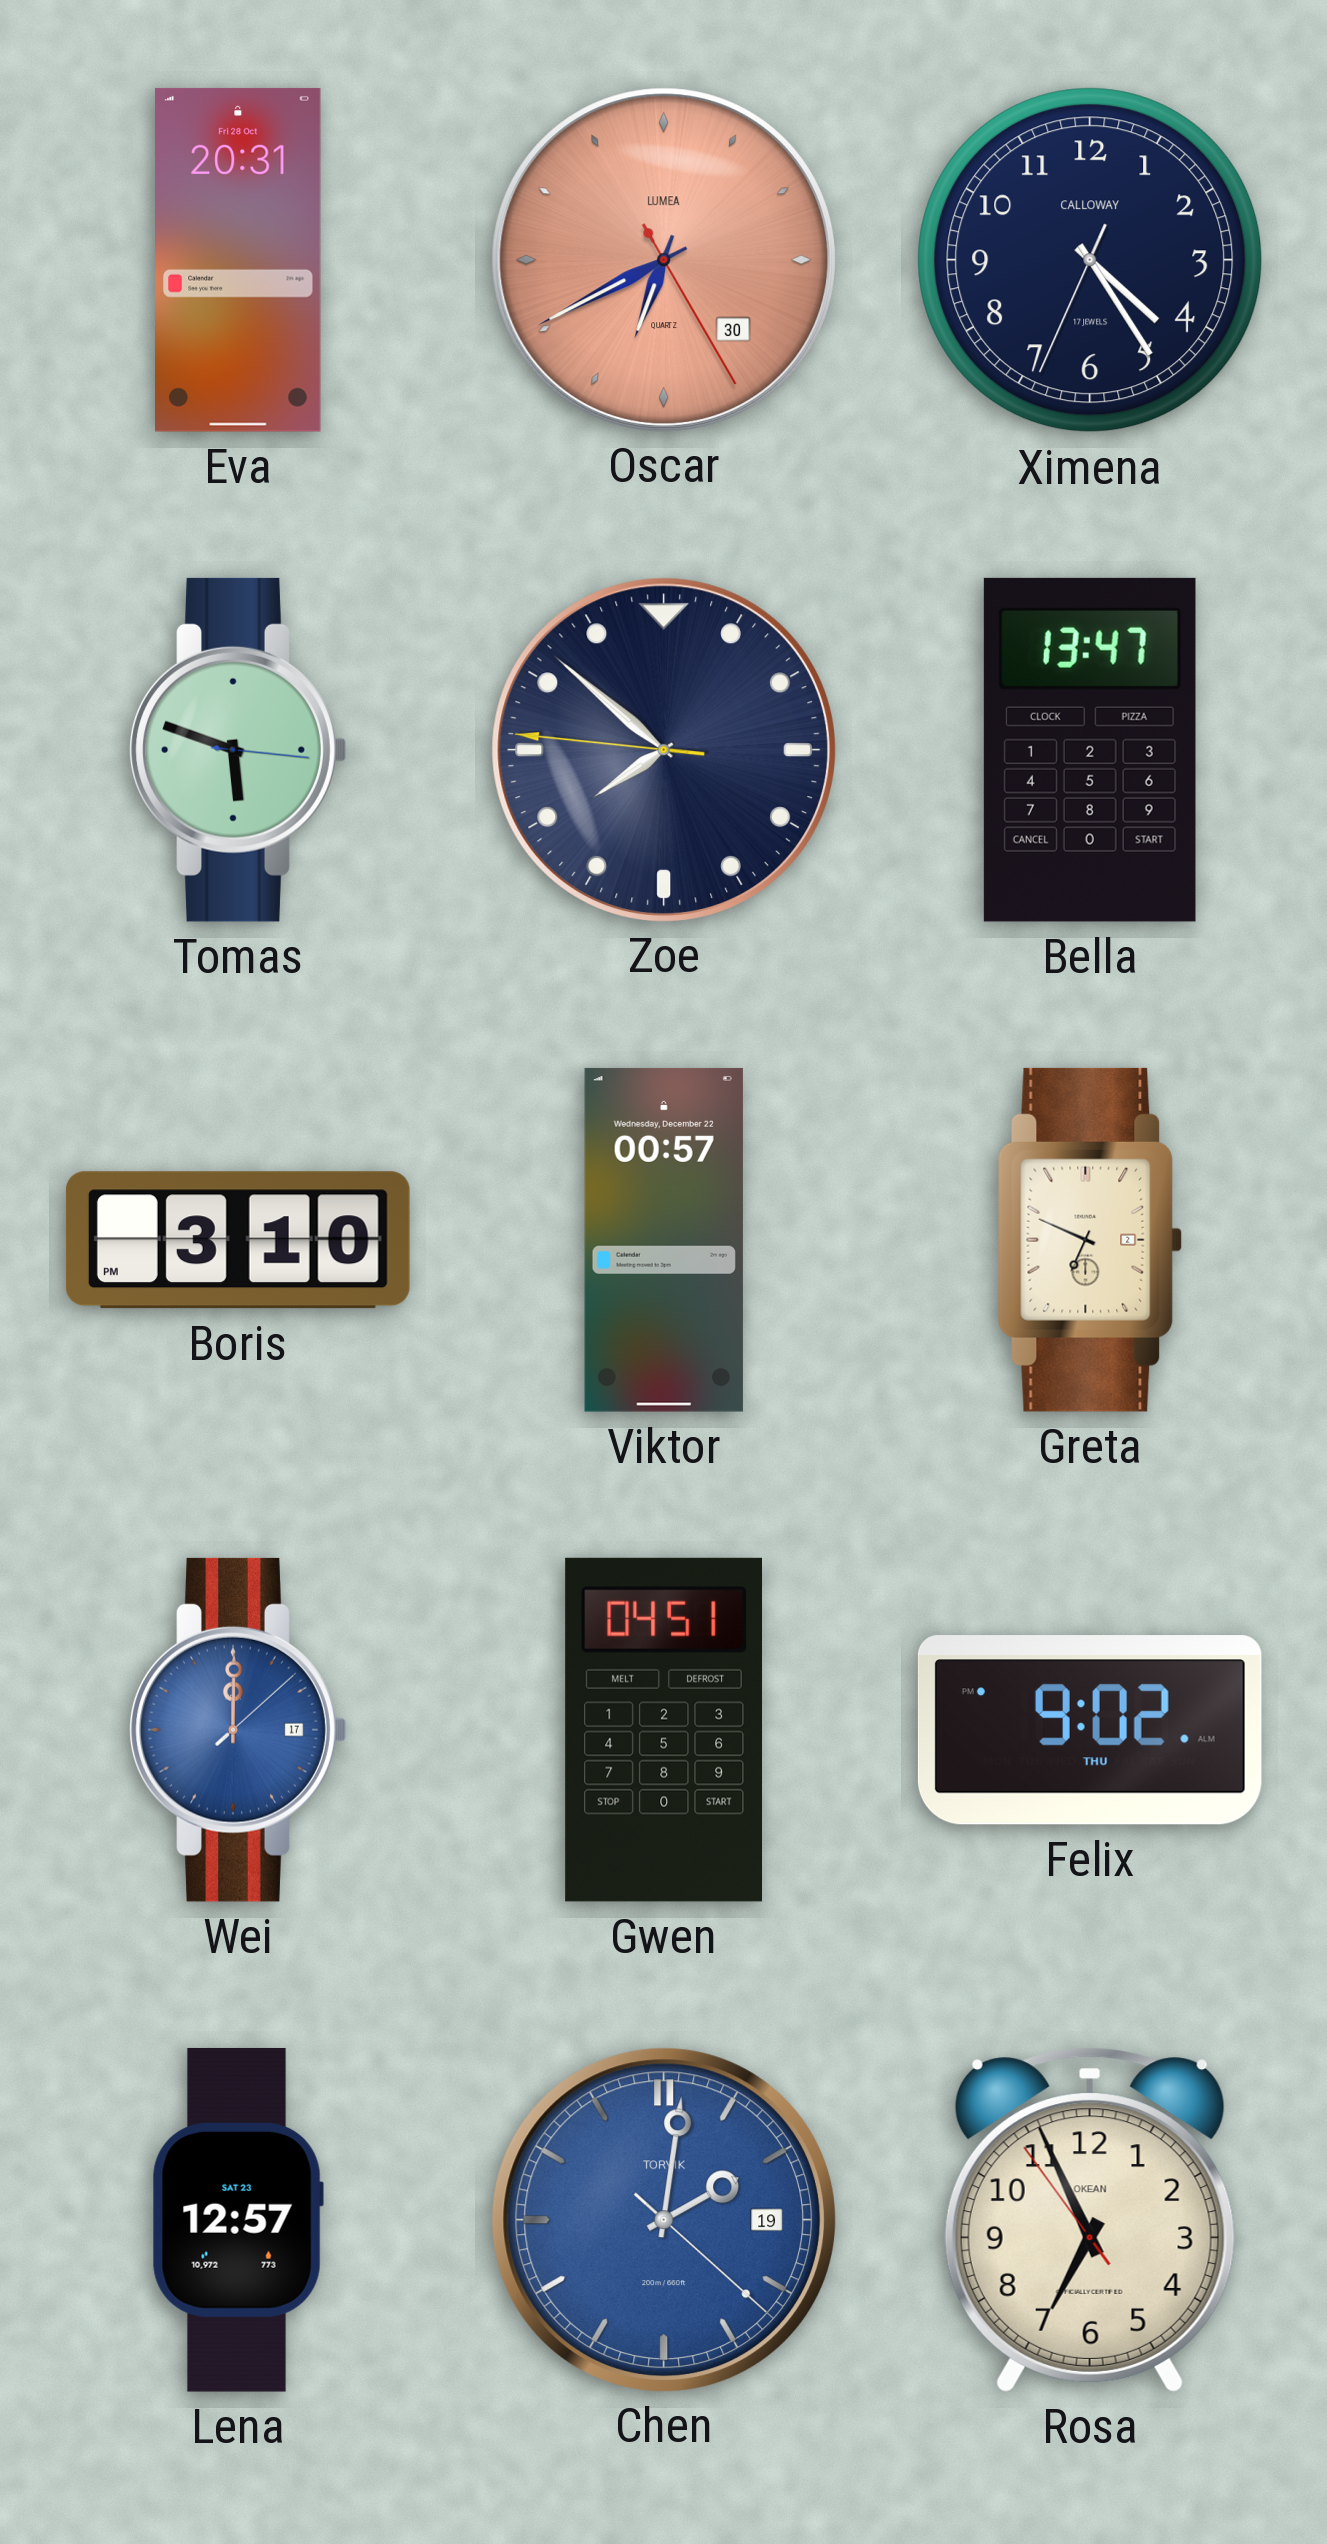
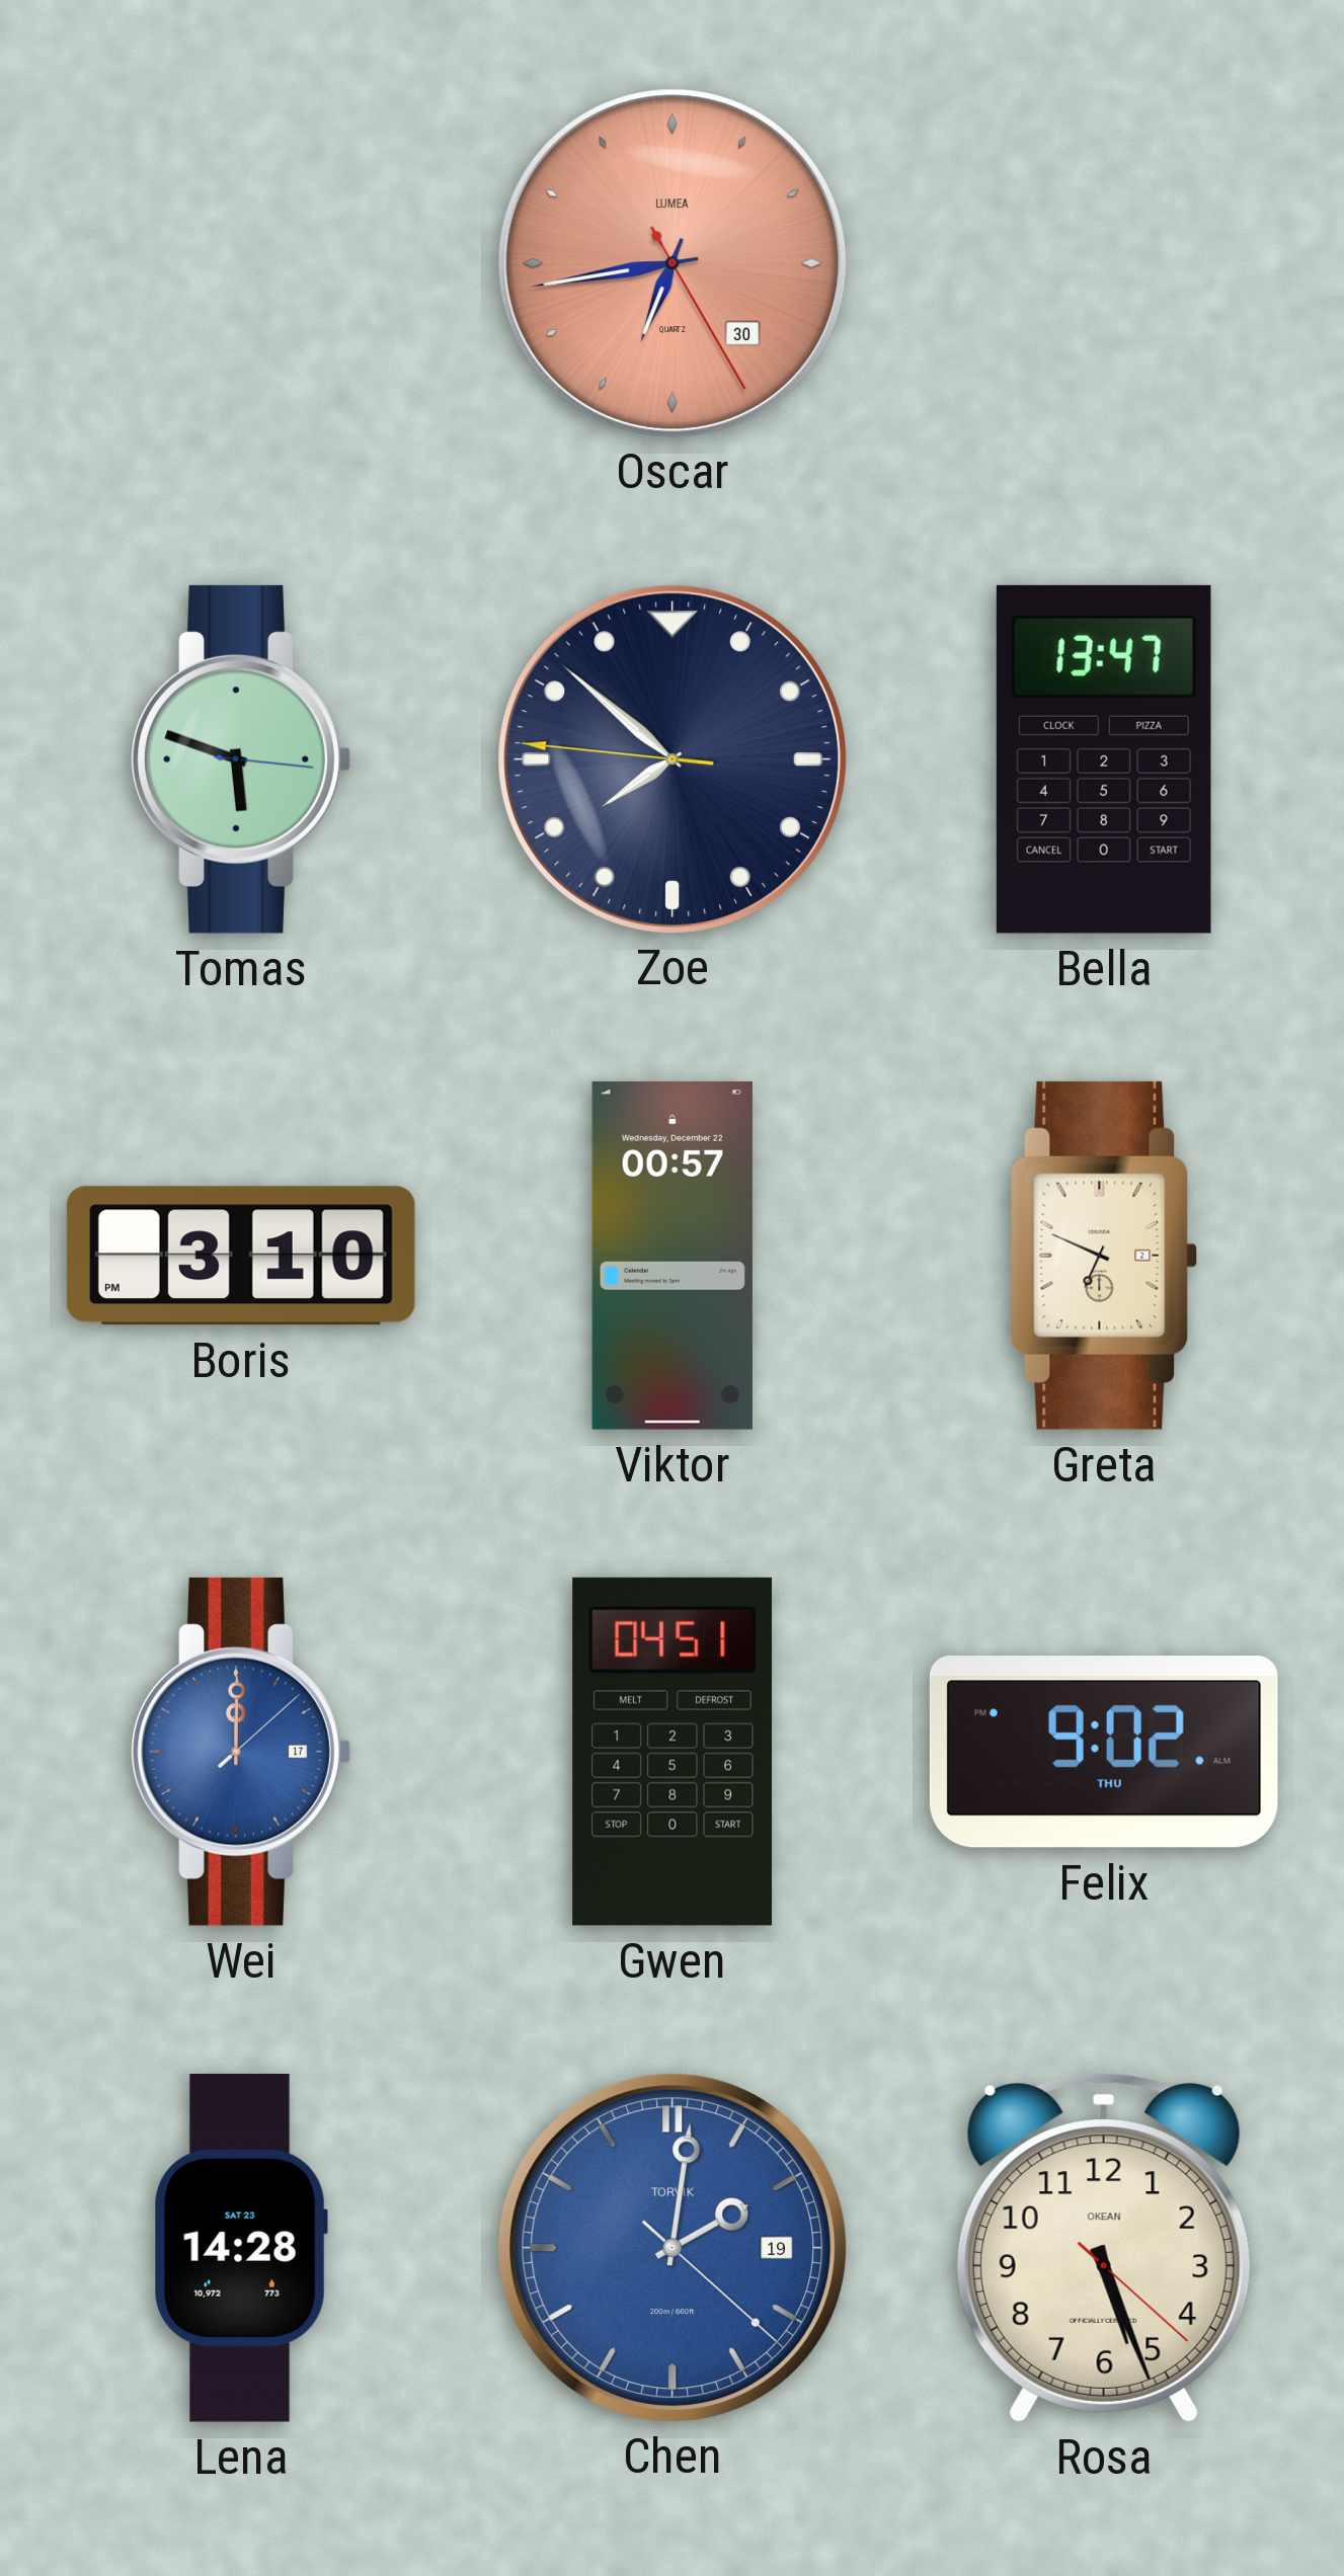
Eva: 20:31 -> none (239, 260)
Oscar: 6:40 -> 6:43 (671, 262)
Ximena: 4:24 -> none (1090, 260)
Lena: 12:57 -> 14:28 (241, 2248)
Rosa: 6:55 -> 5:26 (1104, 2248)
